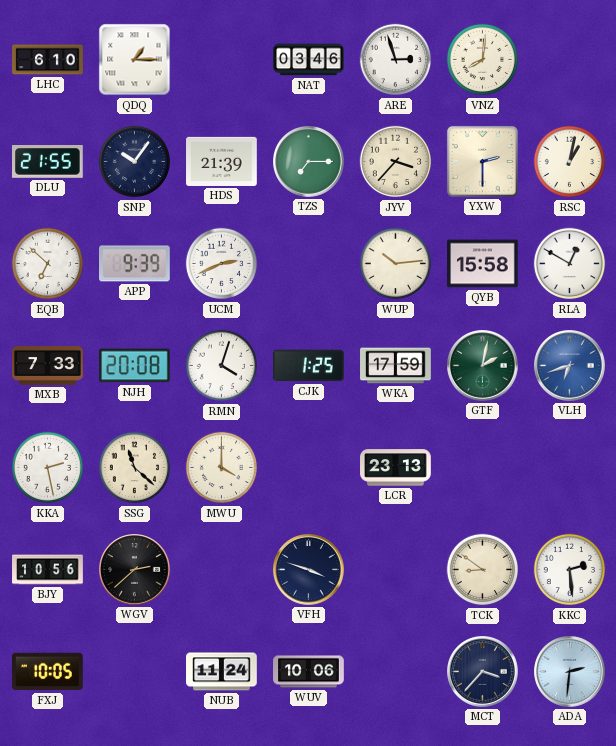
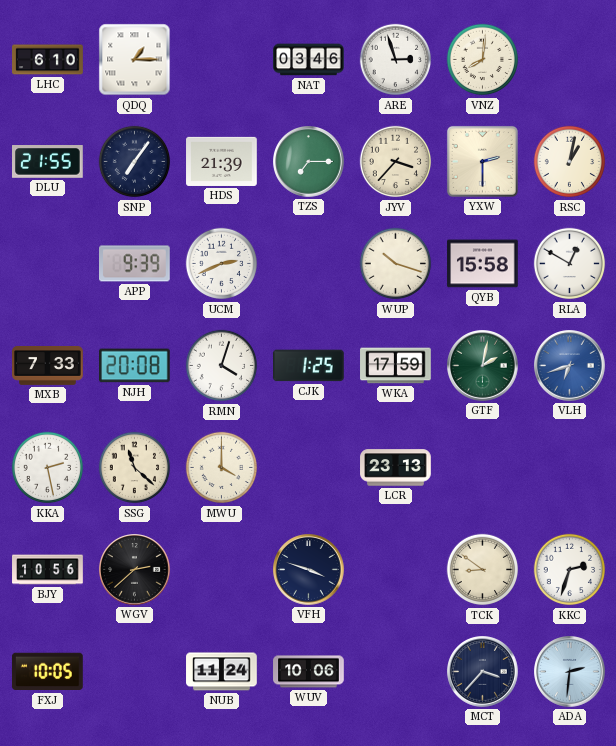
SNP: 10:06 -> 7:06 (135, 162)
EQB: 6:52 -> none (48, 264)
WUP: 10:14 -> 10:18 (396, 264)
KKC: 2:29 -> 2:33 (570, 570)
